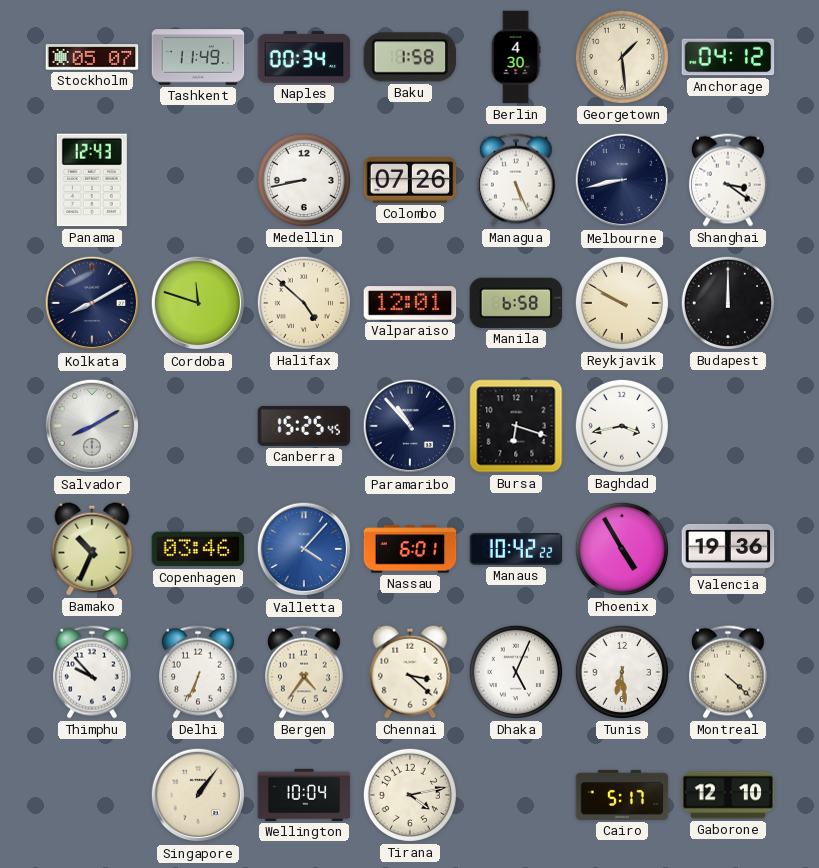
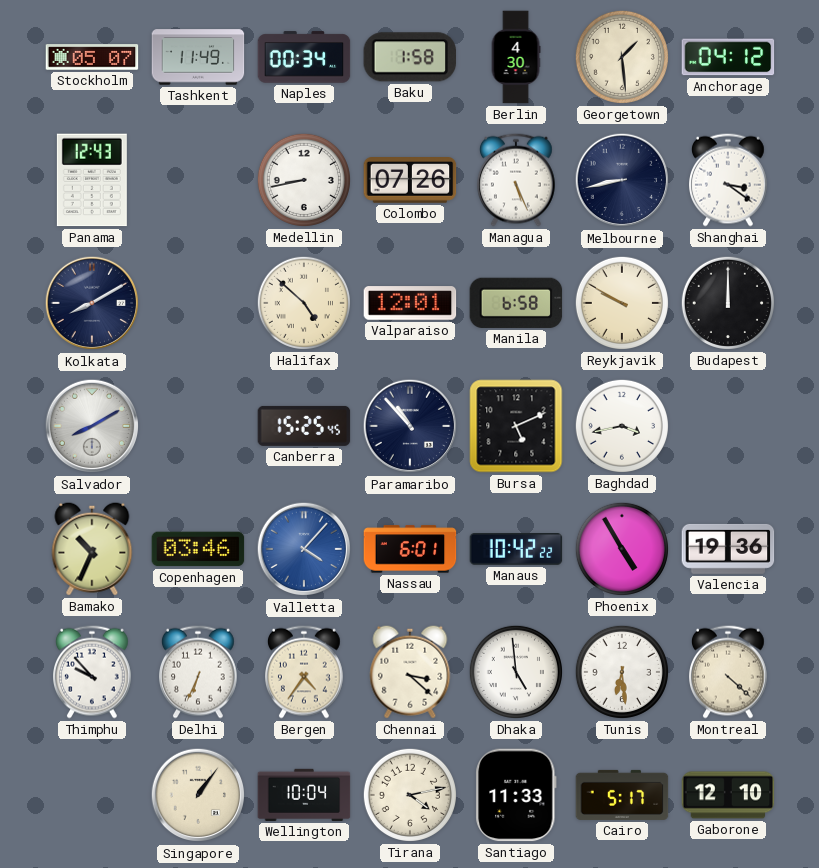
Cordoba: 11:48 -> none (198, 303)
Bursa: 6:18 -> 5:11 (516, 426)
Dhaka: 5:04 -> 4:59 (516, 672)
Santiago: none -> 11:33 (516, 795)
